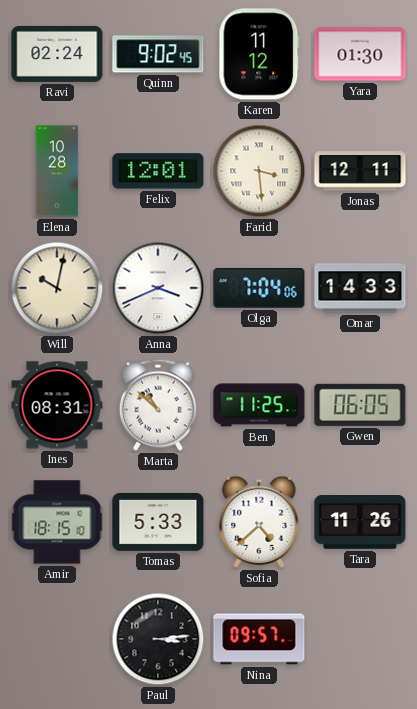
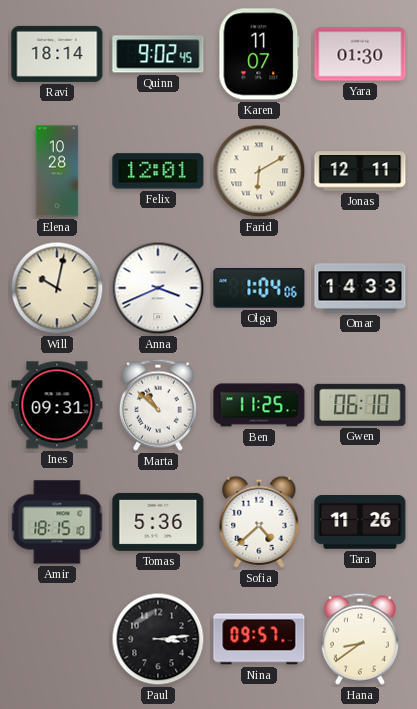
Ravi: 02:24 -> 18:14 (57, 54)
Karen: 11:12 -> 11:07 (259, 54)
Farid: 3:29 -> 6:10 (259, 171)
Olga: 7:04 -> 1:04 (259, 289)
Ines: 08:31 -> 09:31 (57, 405)
Gwen: 06:05 -> 06:10 (360, 405)
Tomas: 5:33 -> 5:36 (158, 522)
Hana: none -> 8:39 (360, 639)
